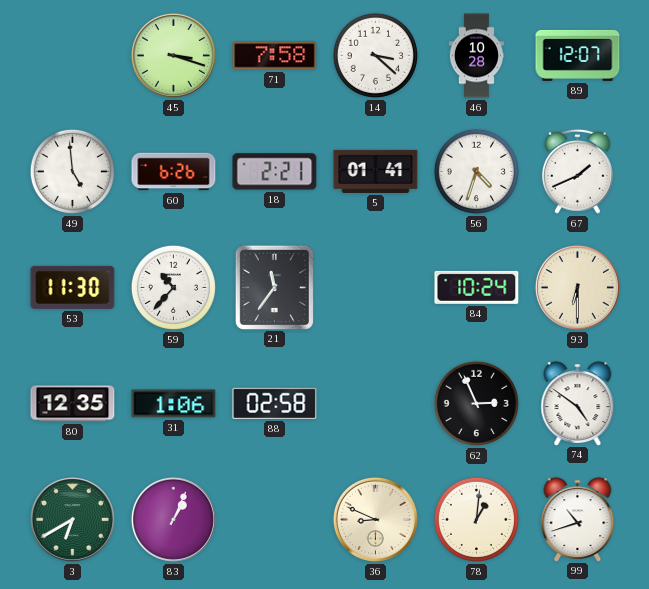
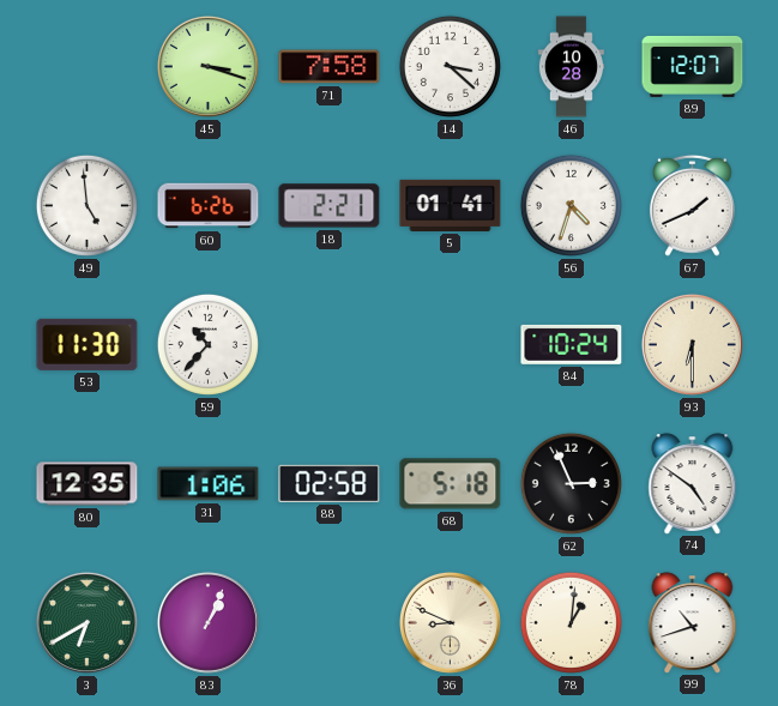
21: 11:36 -> none (274, 287)
68: none -> 5:18 (451, 484)
